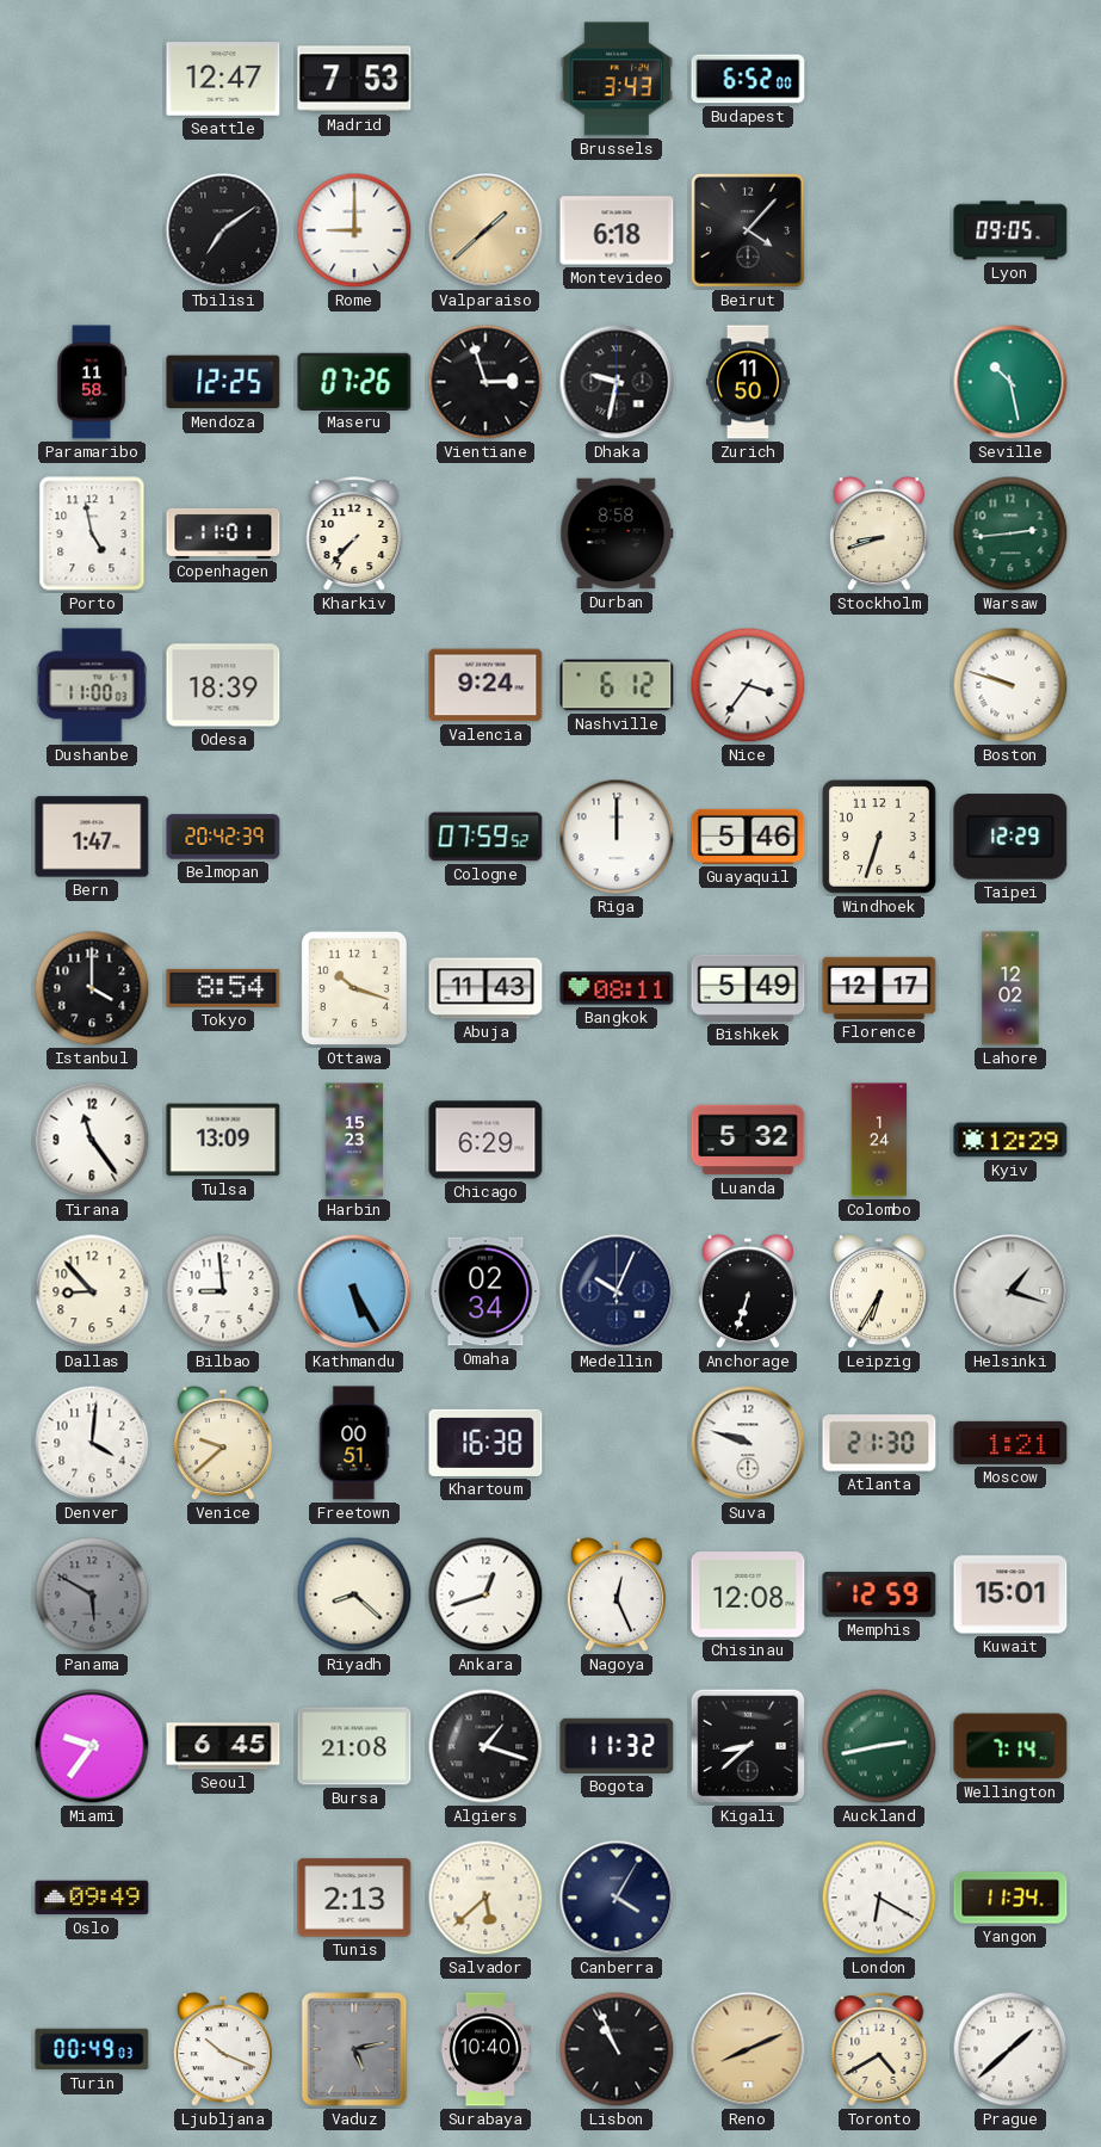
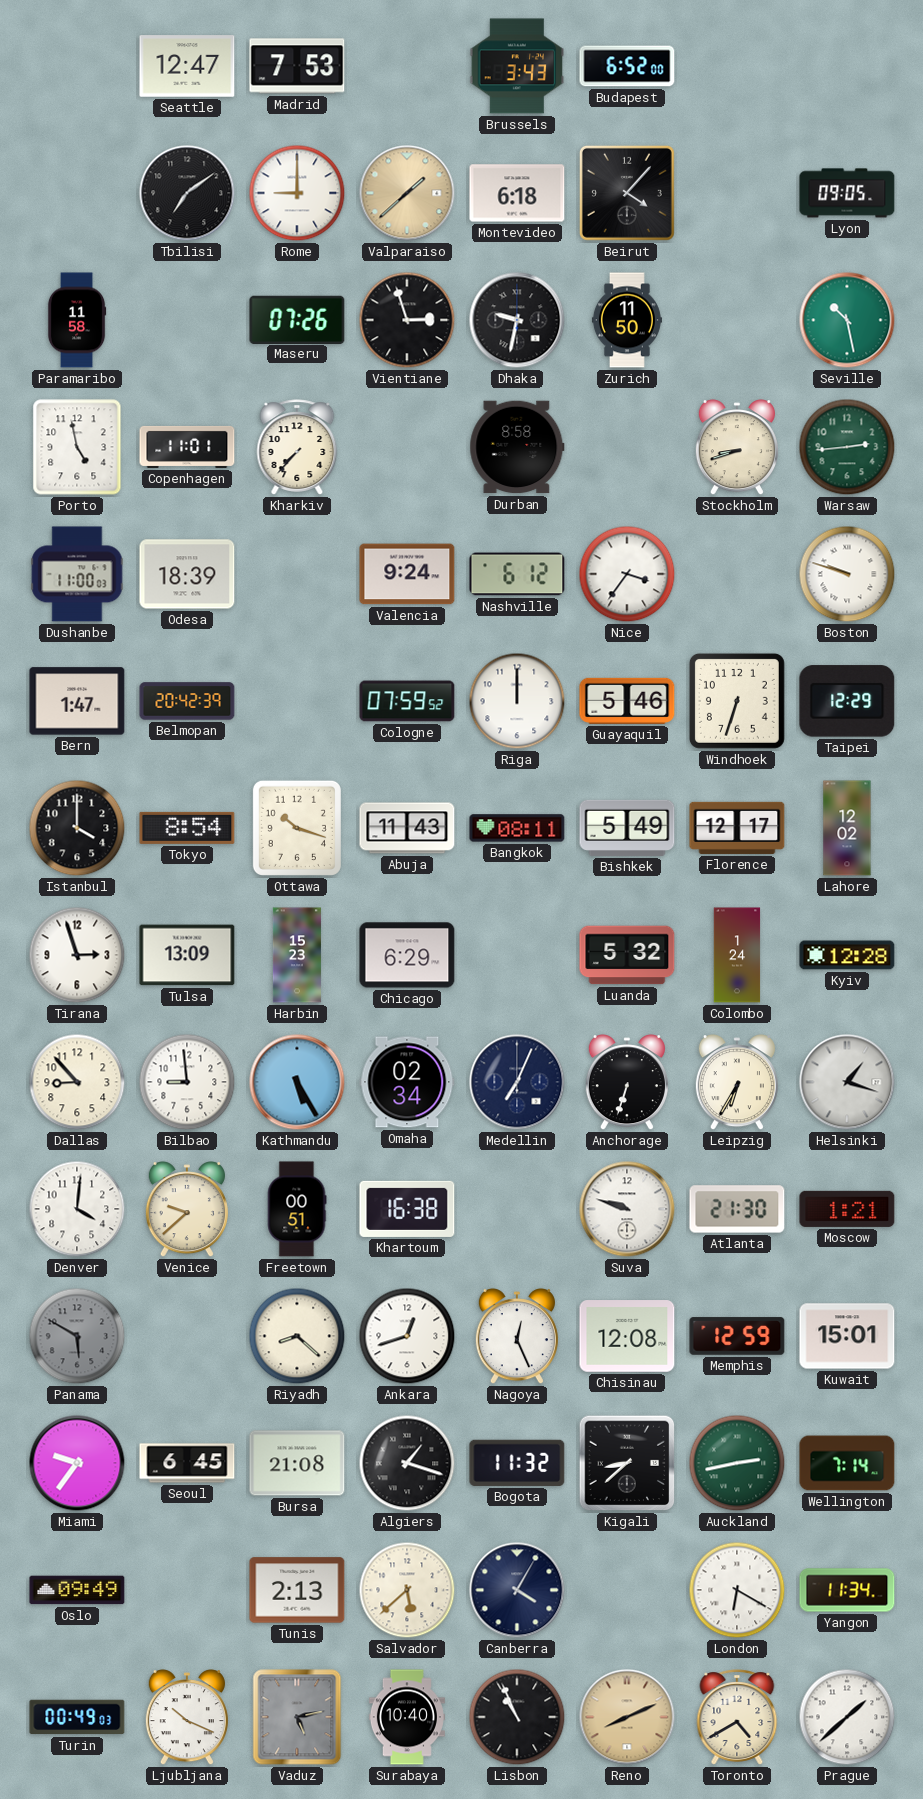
Mendoza: 12:25 -> none (223, 382)
Tirana: 11:24 -> 2:57 (77, 955)
Kyiv: 12:29 -> 12:28 (847, 955)
Medellin: 10:04 -> 7:04 (517, 1082)
